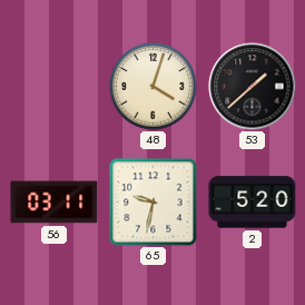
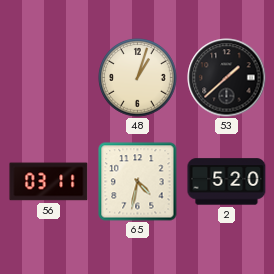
48: 4:03 -> 1:03 (138, 78)
65: 9:32 -> 4:32 (138, 182)
